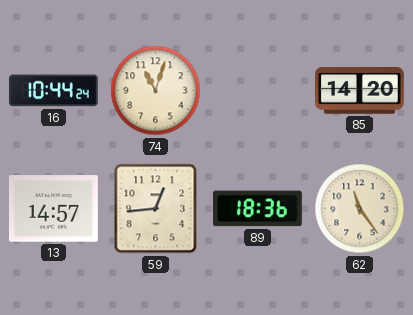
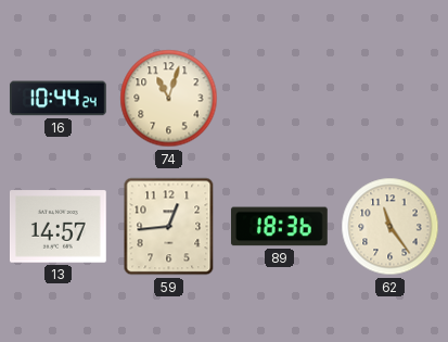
85: 14:20 -> none (360, 91)
